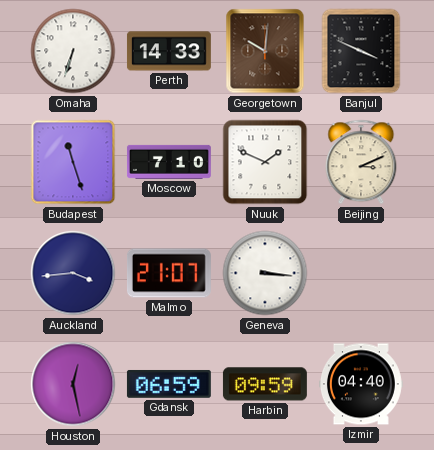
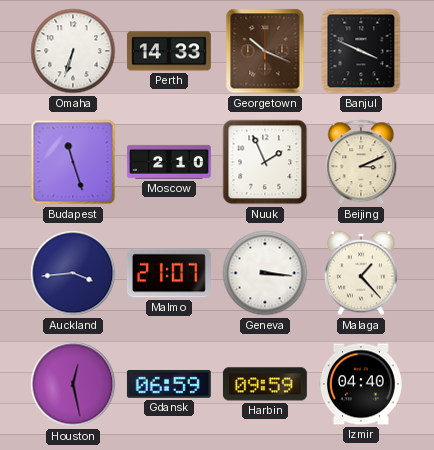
Georgetown: 10:01 -> 10:19 (265, 51)
Moscow: 7:10 -> 2:10 (169, 162)
Nuuk: 1:49 -> 1:56 (265, 162)
Malaga: none -> 1:23 (361, 273)
